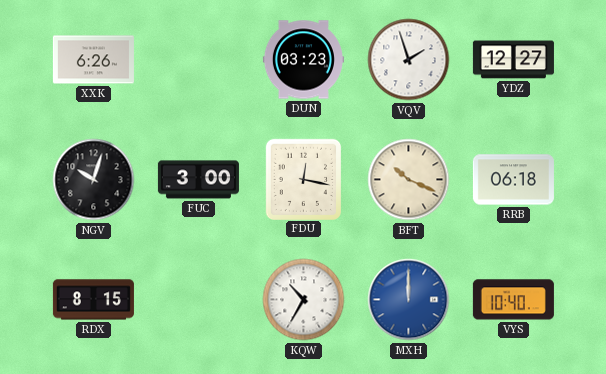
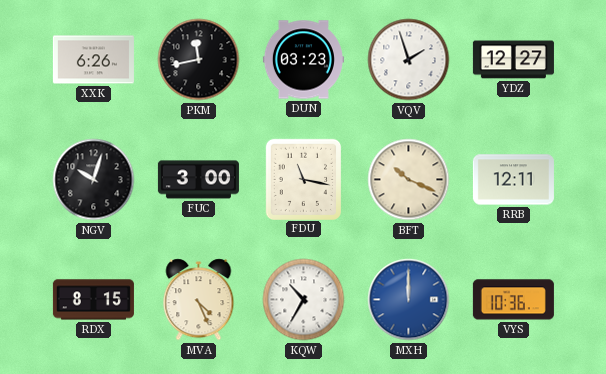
PKM: none -> 11:43 (199, 60)
FDU: 12:17 -> 11:17 (303, 179)
RRB: 06:18 -> 12:11 (513, 180)
MVA: none -> 4:26 (199, 300)
VYS: 10:40 -> 10:36 (513, 300)
